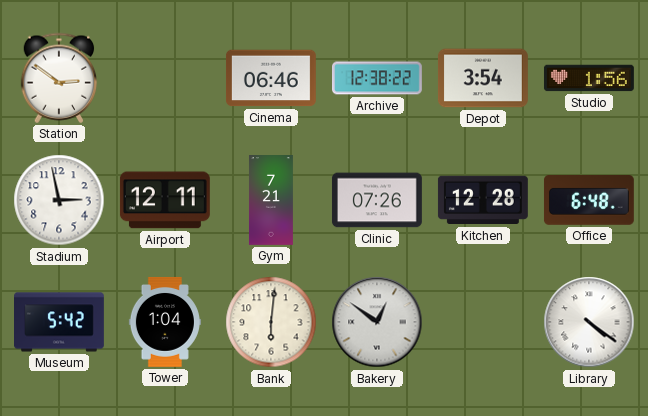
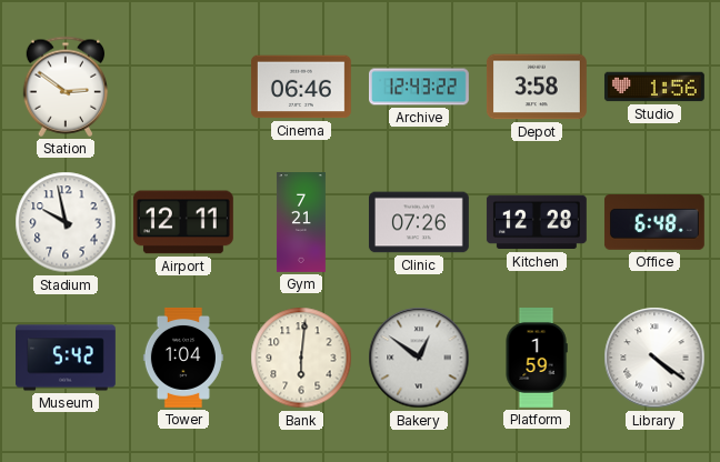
Archive: 12:38 -> 12:43 (420, 87)
Depot: 3:54 -> 3:58 (537, 87)
Stadium: 2:58 -> 9:58 (66, 222)
Platform: none -> 1:59 (537, 359)
